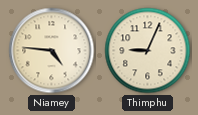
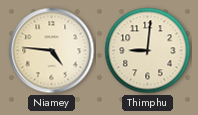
Thimphu: 9:04 -> 9:01 (148, 51)
